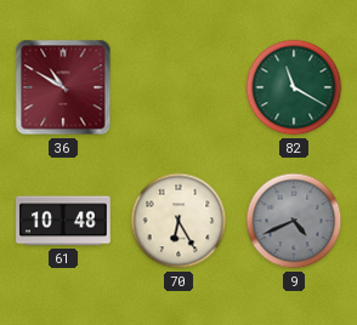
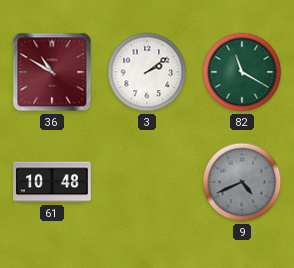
3: none -> 2:09 (147, 72)
70: 6:25 -> none (178, 221)
